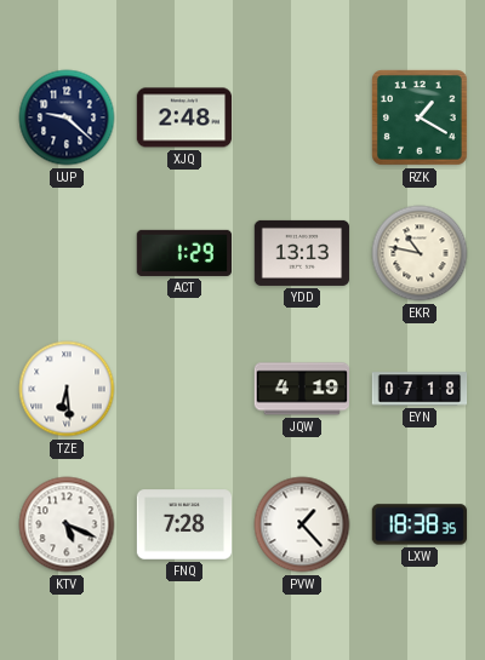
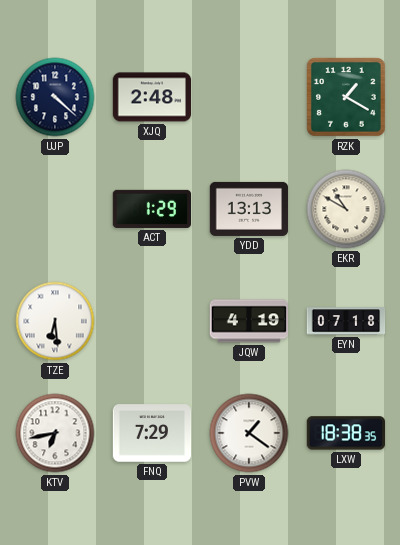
UJP: 9:22 -> 4:22 (55, 97)
EKR: 10:47 -> 10:50 (346, 209)
KTV: 5:19 -> 6:43 (55, 433)
FNQ: 7:28 -> 7:29 (152, 433)
PVW: 1:23 -> 1:21 (249, 433)
